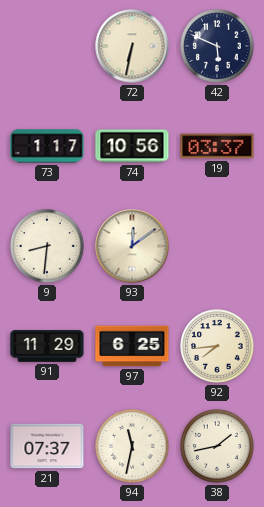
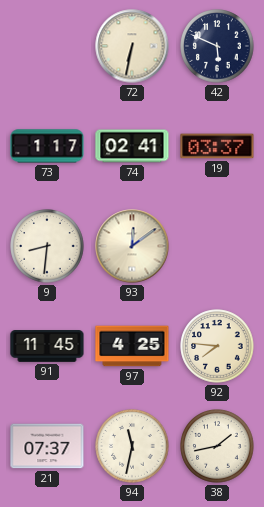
74: 10:56 -> 02:41 (132, 146)
91: 11:29 -> 11:45 (47, 346)
97: 6:25 -> 4:25 (132, 346)
92: 7:44 -> 7:46 (217, 346)
